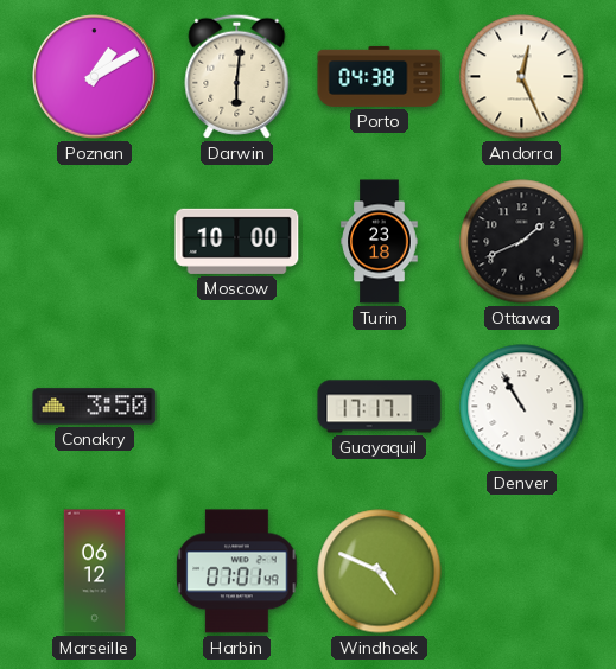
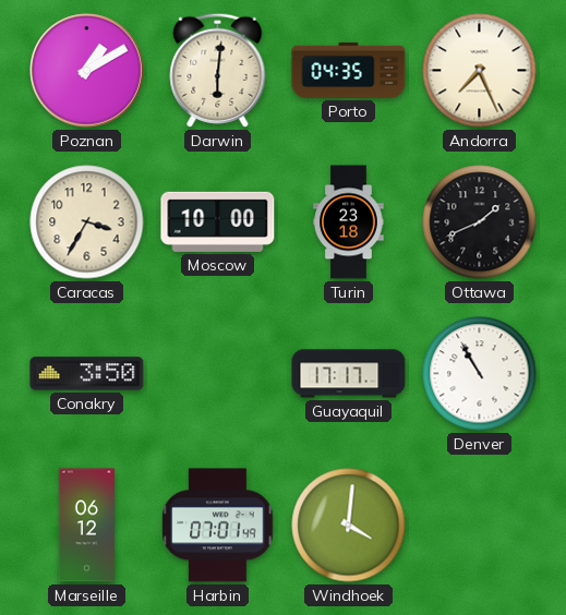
Porto: 04:38 -> 04:35 (349, 70)
Andorra: 12:26 -> 7:26 (480, 71)
Caracas: none -> 3:35 (87, 222)
Windhoek: 4:49 -> 4:01 (349, 526)
